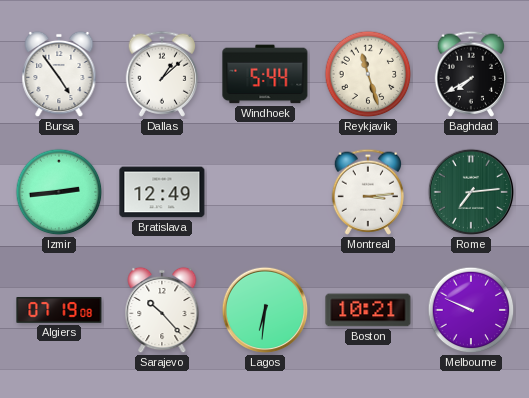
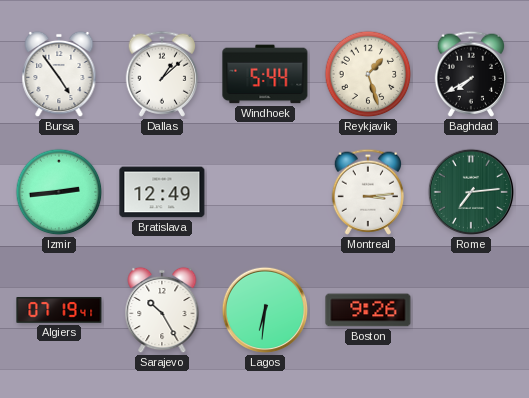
Reykjavik: 11:27 -> 1:27 (368, 74)
Algiers: 07:19:08 -> 07:19:41 (59, 310)
Sarajevo: 10:23 -> 10:25 (162, 310)
Boston: 10:21 -> 9:26 (368, 310)
Melbourne: 9:49 -> none (471, 310)
